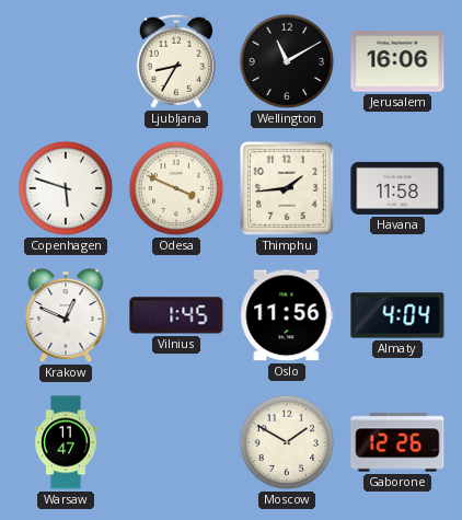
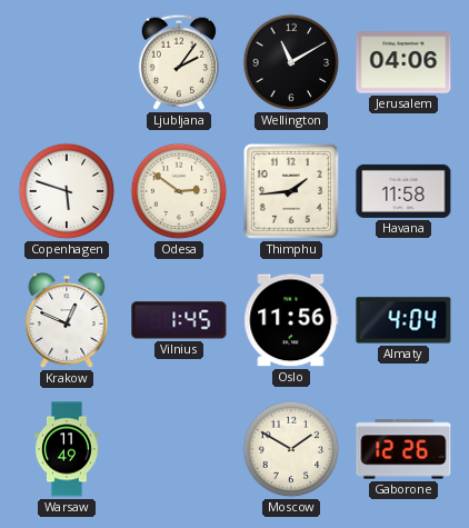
Ljubljana: 8:35 -> 2:06 (178, 62)
Jerusalem: 16:06 -> 04:06 (403, 62)
Odesa: 3:49 -> 2:51 (179, 191)
Warsaw: 11:47 -> 11:49 (68, 449)
